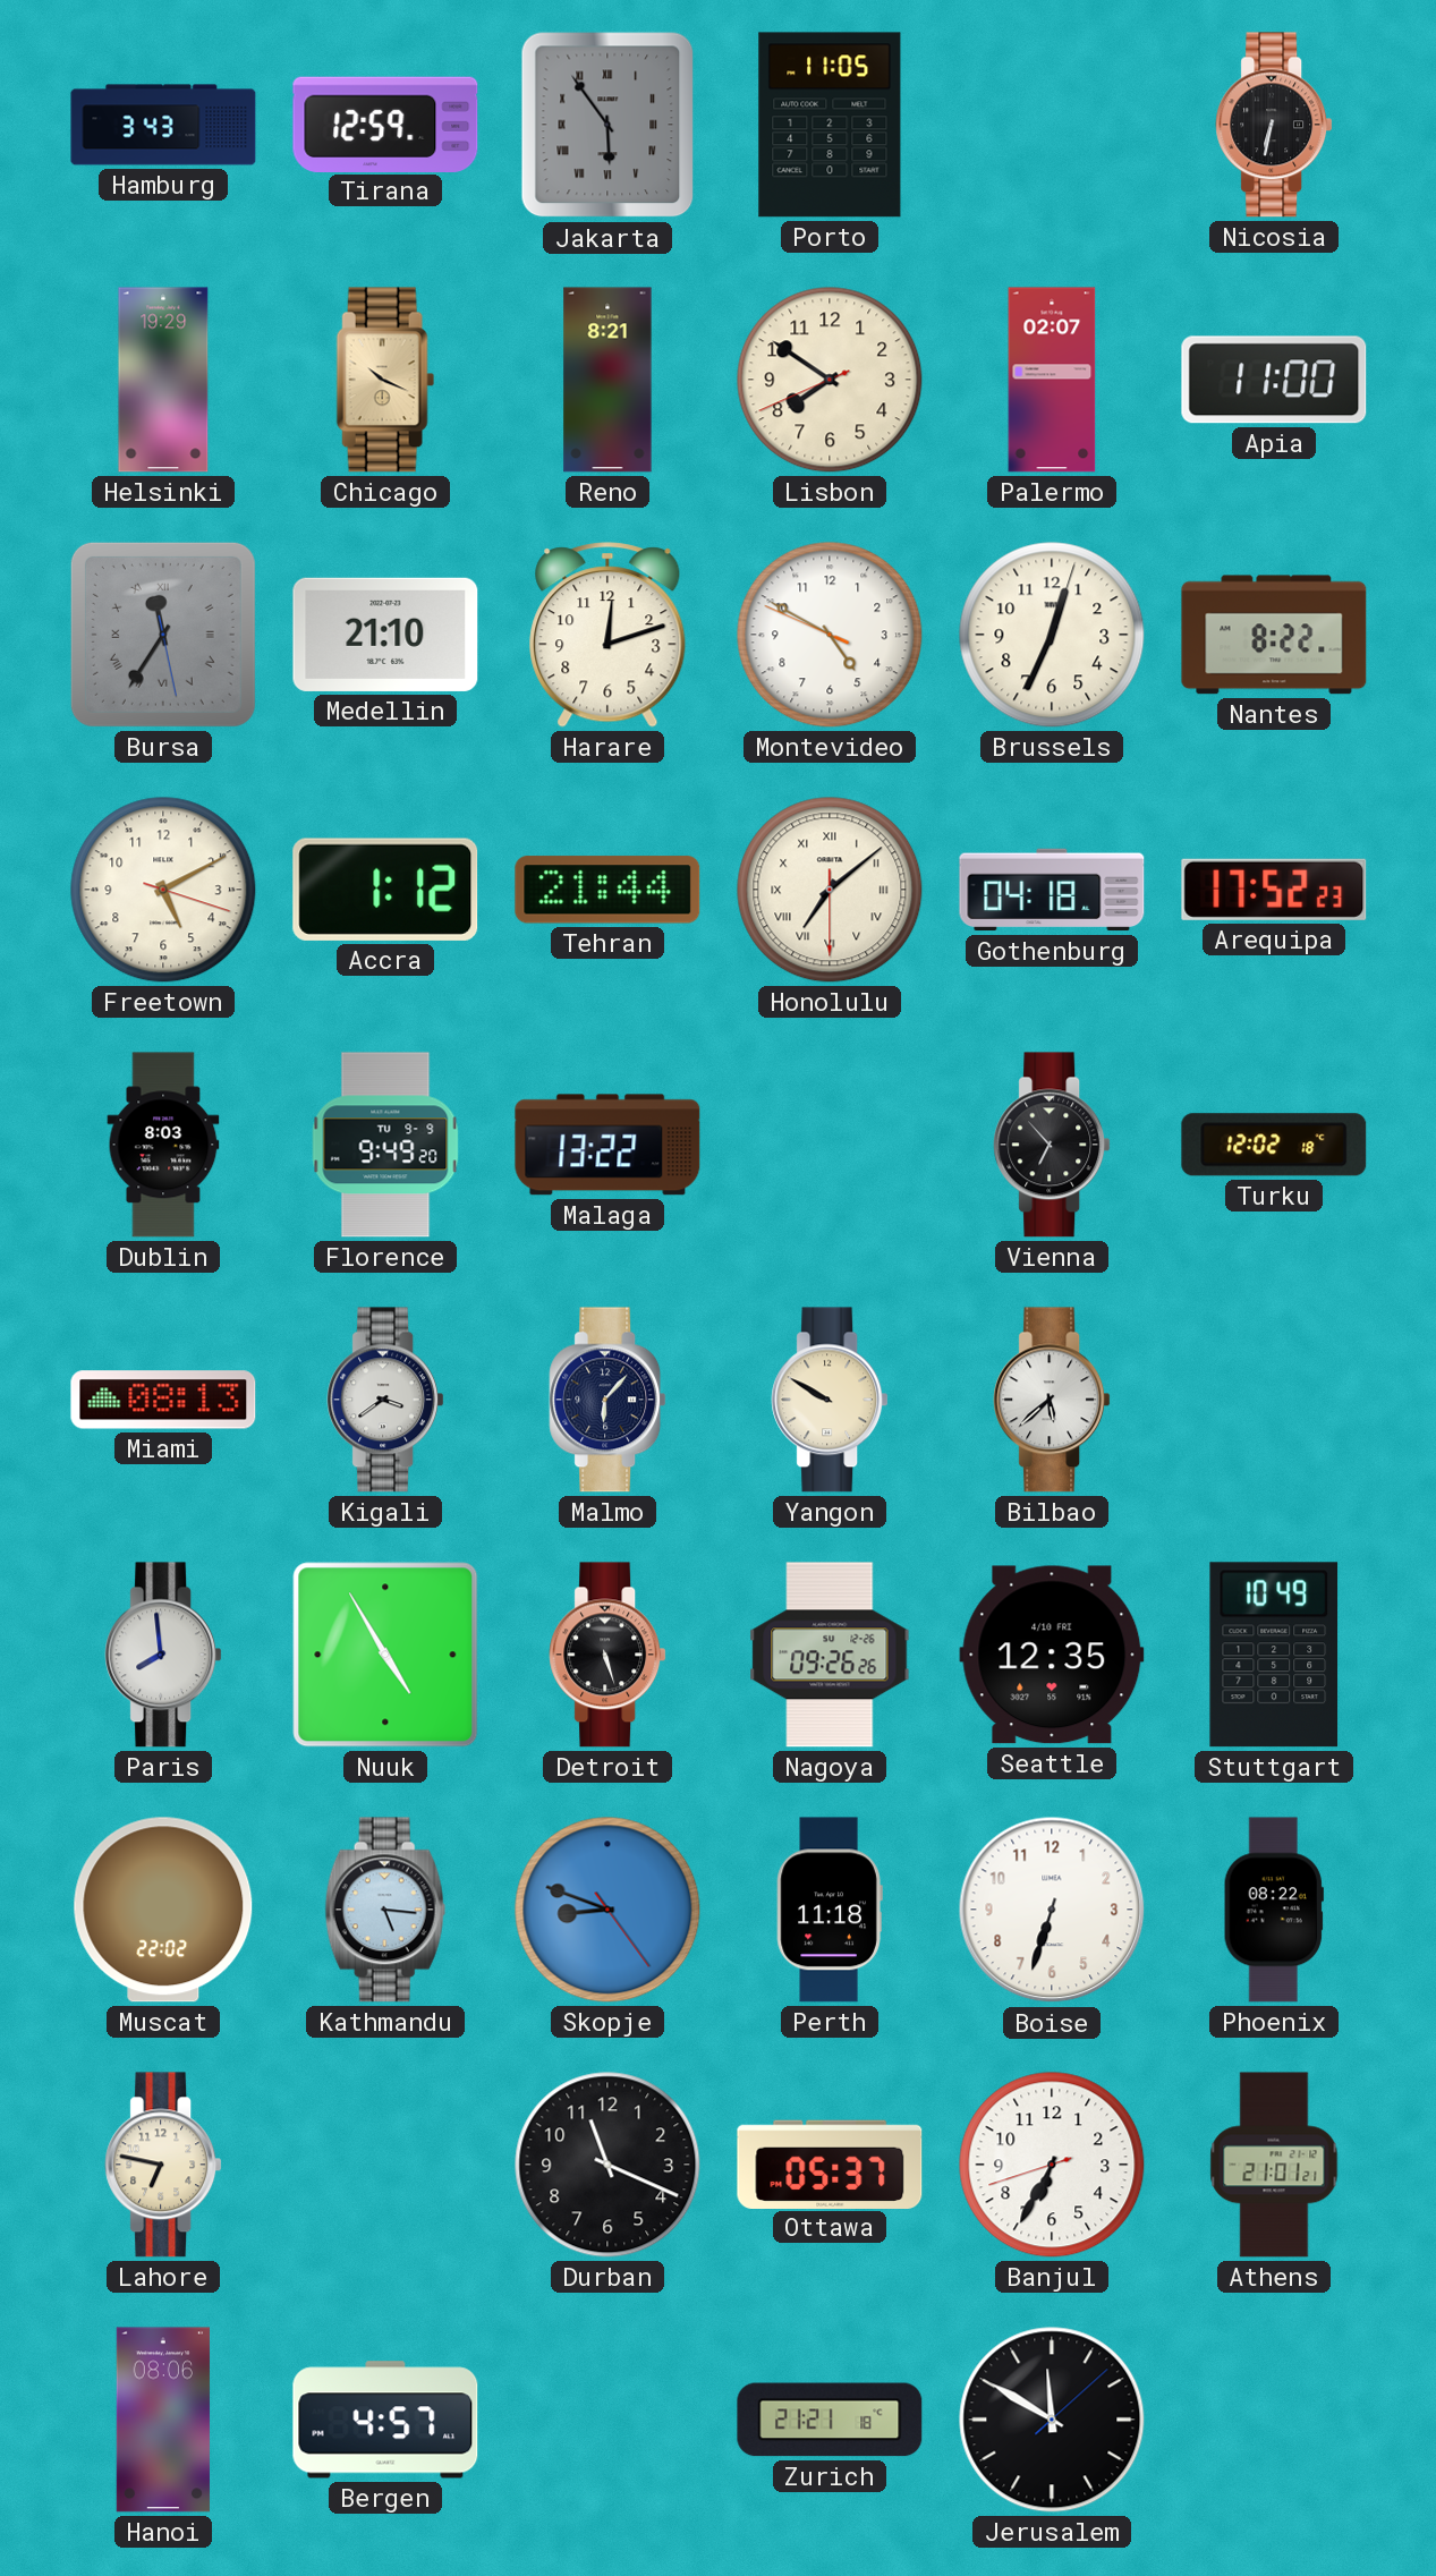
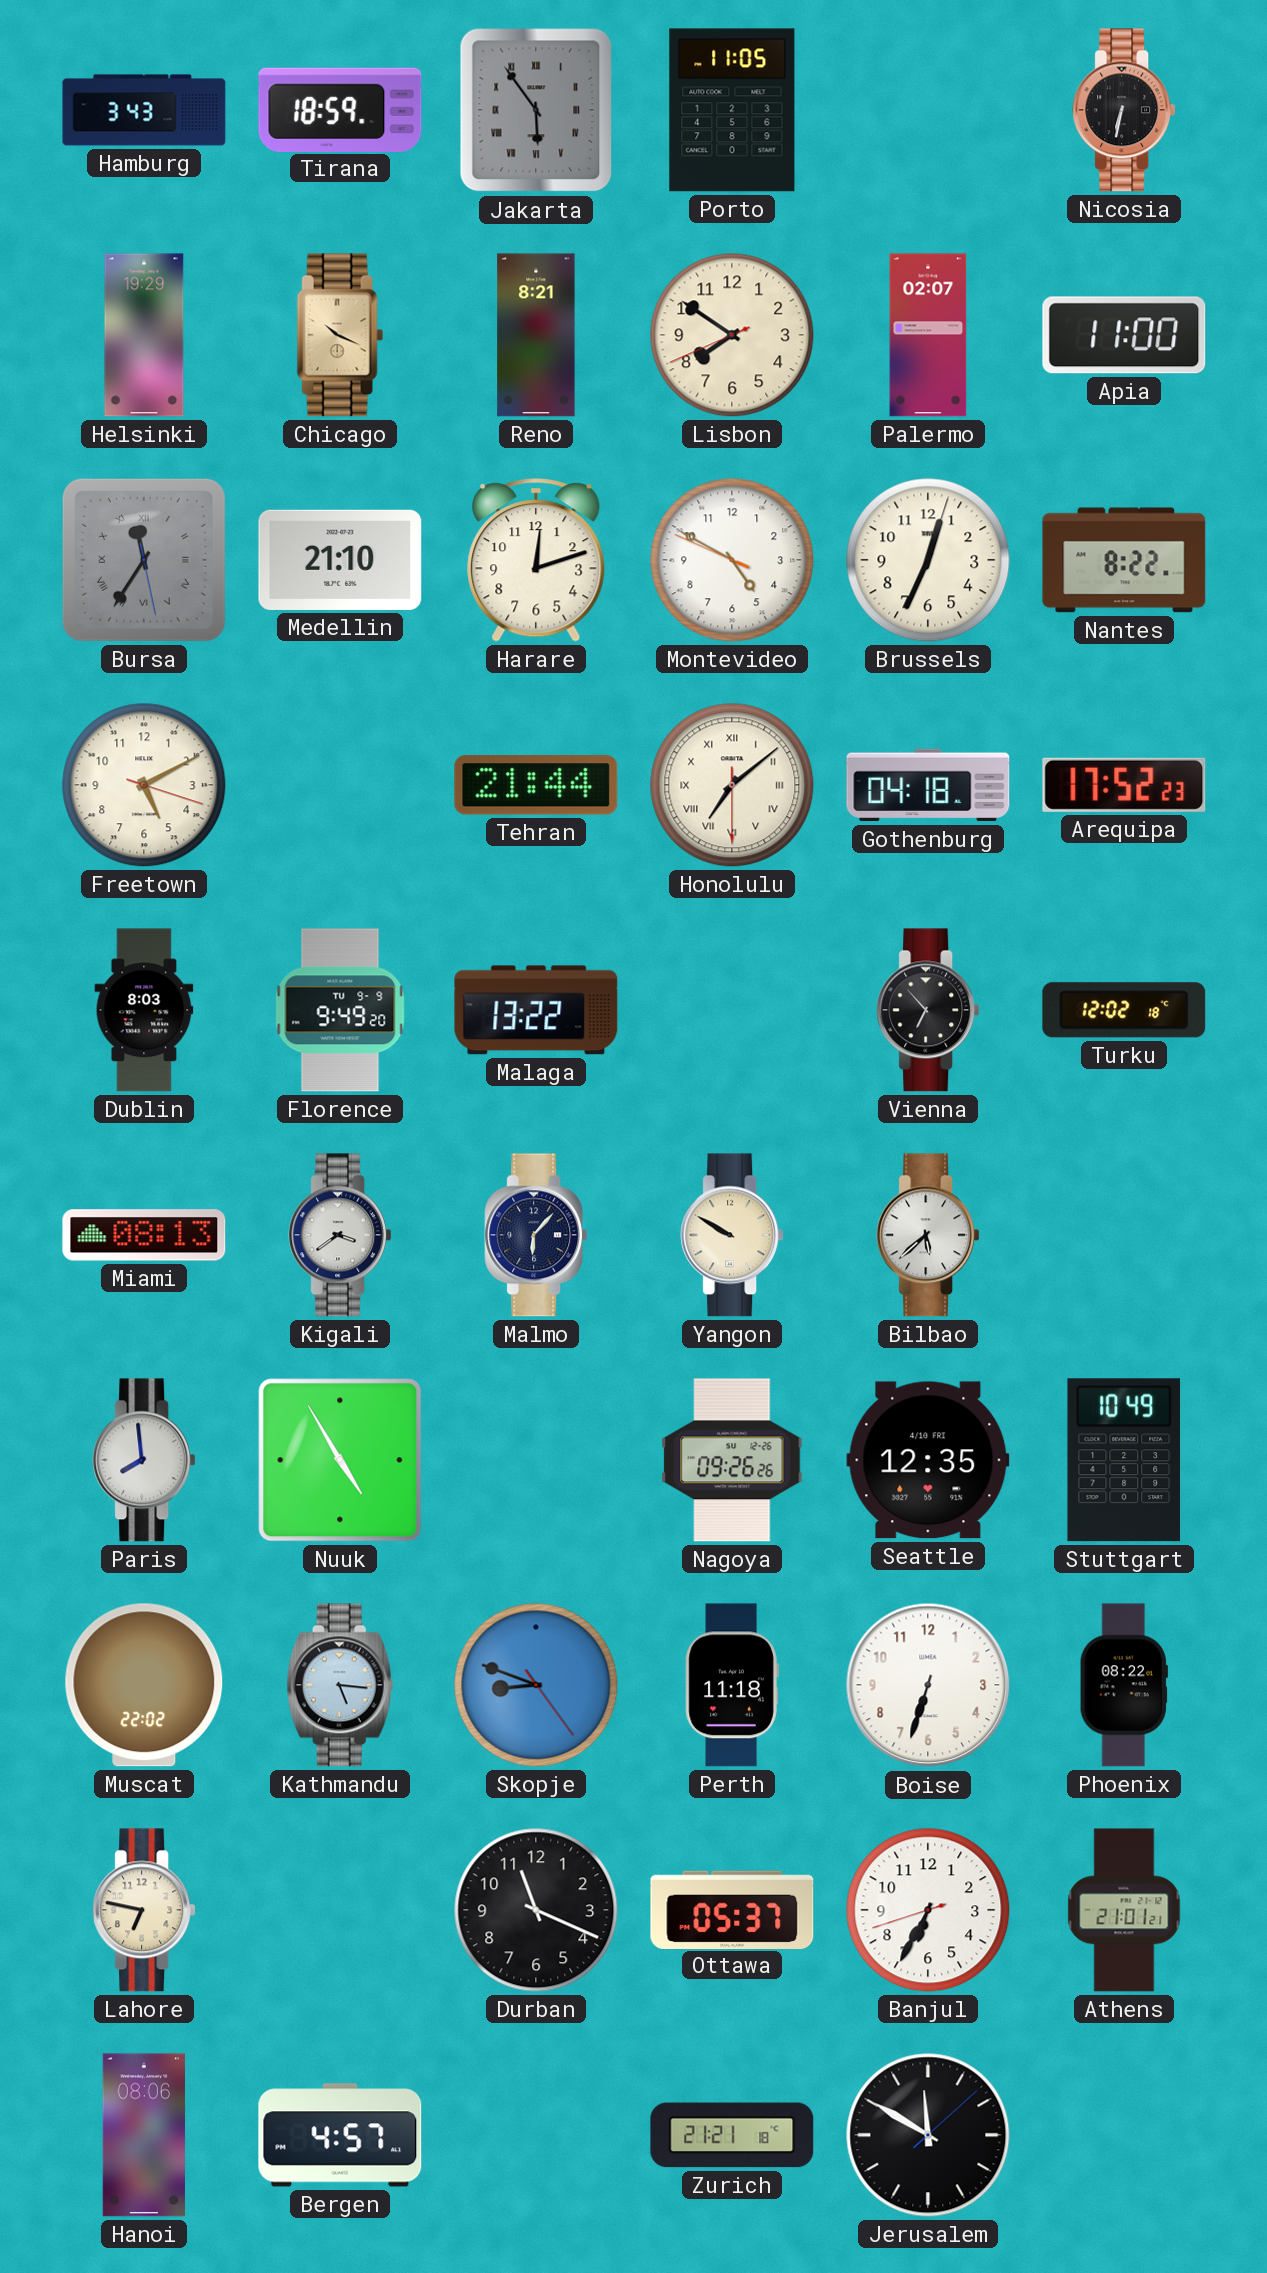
Tirana: 12:59 -> 18:59 (340, 109)
Accra: 1:12 -> none (385, 890)
Detroit: 5:27 -> none (607, 1655)
